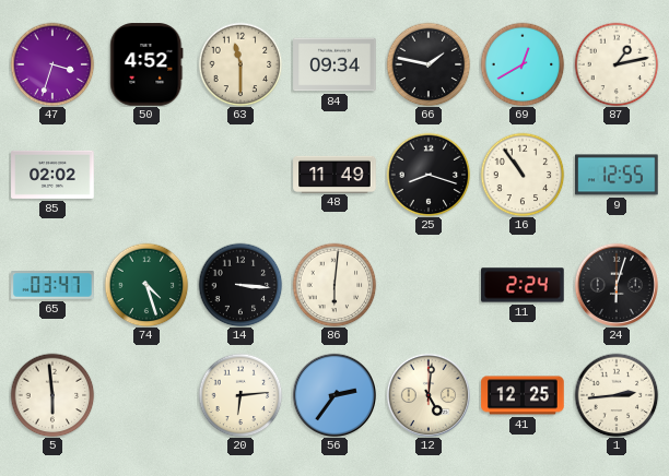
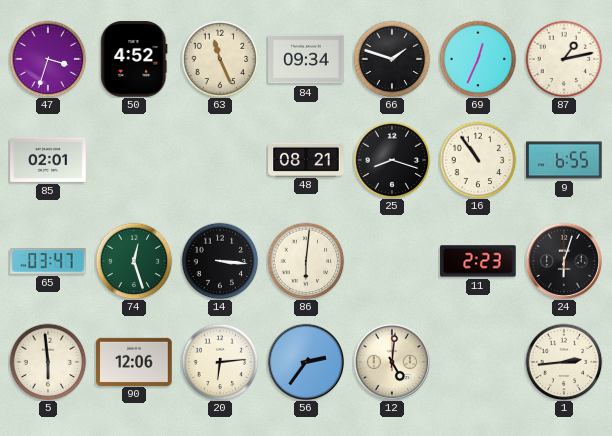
63: 11:30 -> 11:26 (220, 59)
66: 1:47 -> 1:48 (392, 59)
69: 12:40 -> 12:34 (478, 59)
85: 02:02 -> 02:01 (48, 160)
48: 11:49 -> 08:21 (306, 159)
9: 12:55 -> 6:55 (564, 160)
74: 4:27 -> 12:27 (134, 261)
11: 2:24 -> 2:23 (478, 261)
90: none -> 12:06 (134, 361)
41: 12:25 -> none (523, 395)
